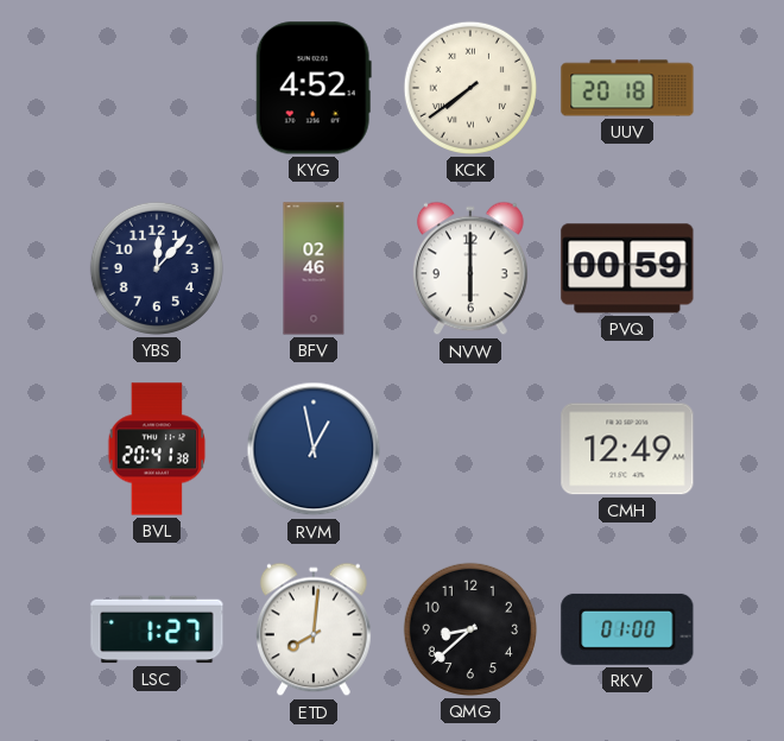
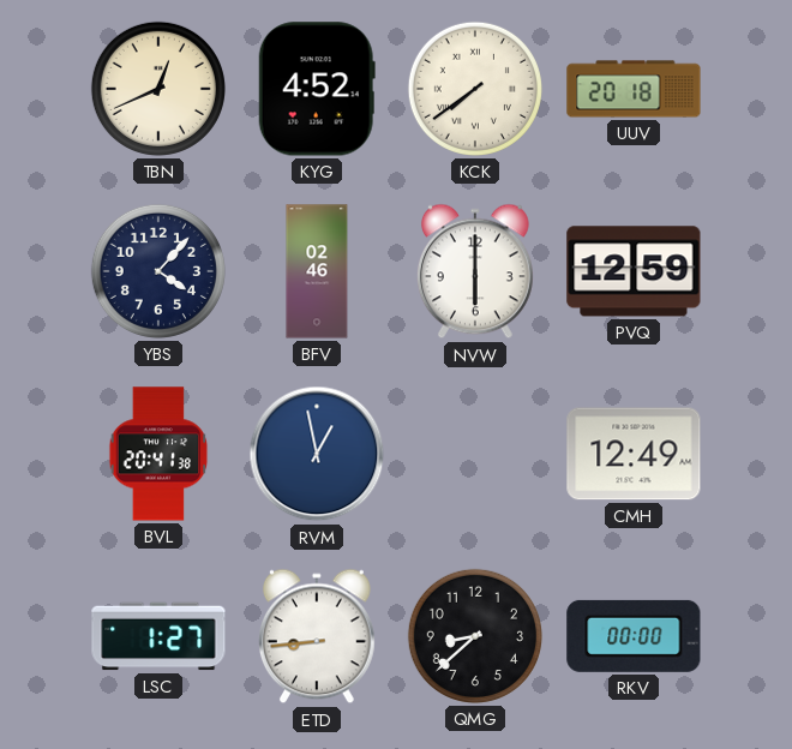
TBN: none -> 12:41 (158, 89)
YBS: 12:07 -> 4:07 (158, 271)
PVQ: 00:59 -> 12:59 (634, 271)
ETD: 8:01 -> 8:44 (317, 636)
RKV: 01:00 -> 00:00 (634, 636)
